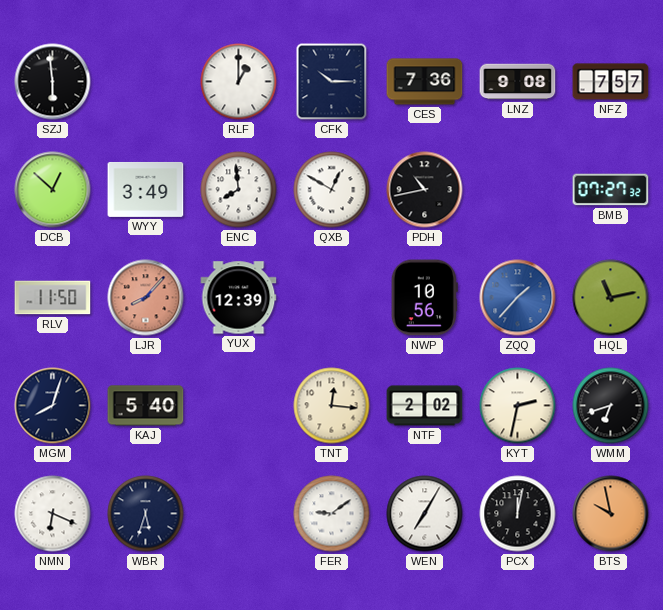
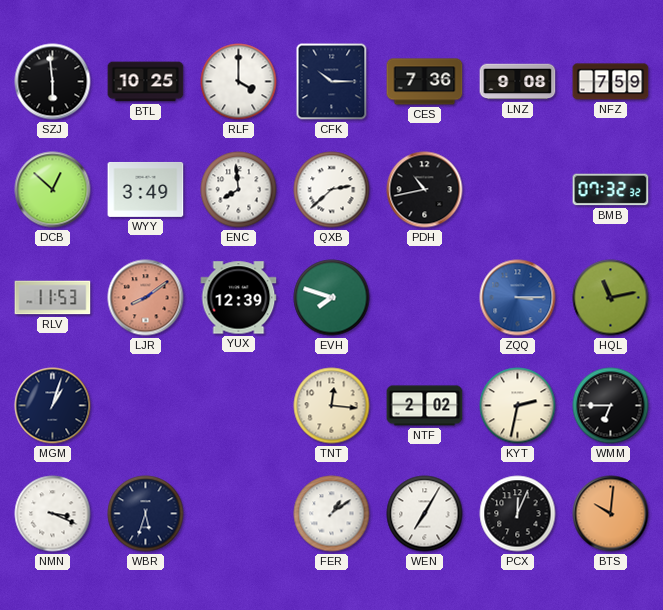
BTL: none -> 10:25 (146, 82)
RLF: 1:00 -> 4:00 (239, 82)
NFZ: 7:57 -> 7:59 (611, 82)
QXB: 12:50 -> 2:38 (332, 190)
BMB: 07:27 -> 07:32 (611, 190)
RLV: 11:50 -> 11:53 (53, 298)
LJR: 8:07 -> 8:09 (146, 298)
EVH: none -> 7:48 (332, 298)
NWP: 10:56 -> none (424, 298)
ZQQ: 1:37 -> 3:15 (518, 298)
MGM: 8:03 -> 1:03 (53, 406)
KAJ: 5:40 -> none (146, 406)
WMM: 6:42 -> 6:45 (611, 406)
NMN: 6:19 -> 3:19 (53, 514)
FER: 9:09 -> 1:09 (332, 514)
PCX: 12:02 -> 12:04 (518, 514)
BTS: 9:58 -> 10:01 (611, 514)
